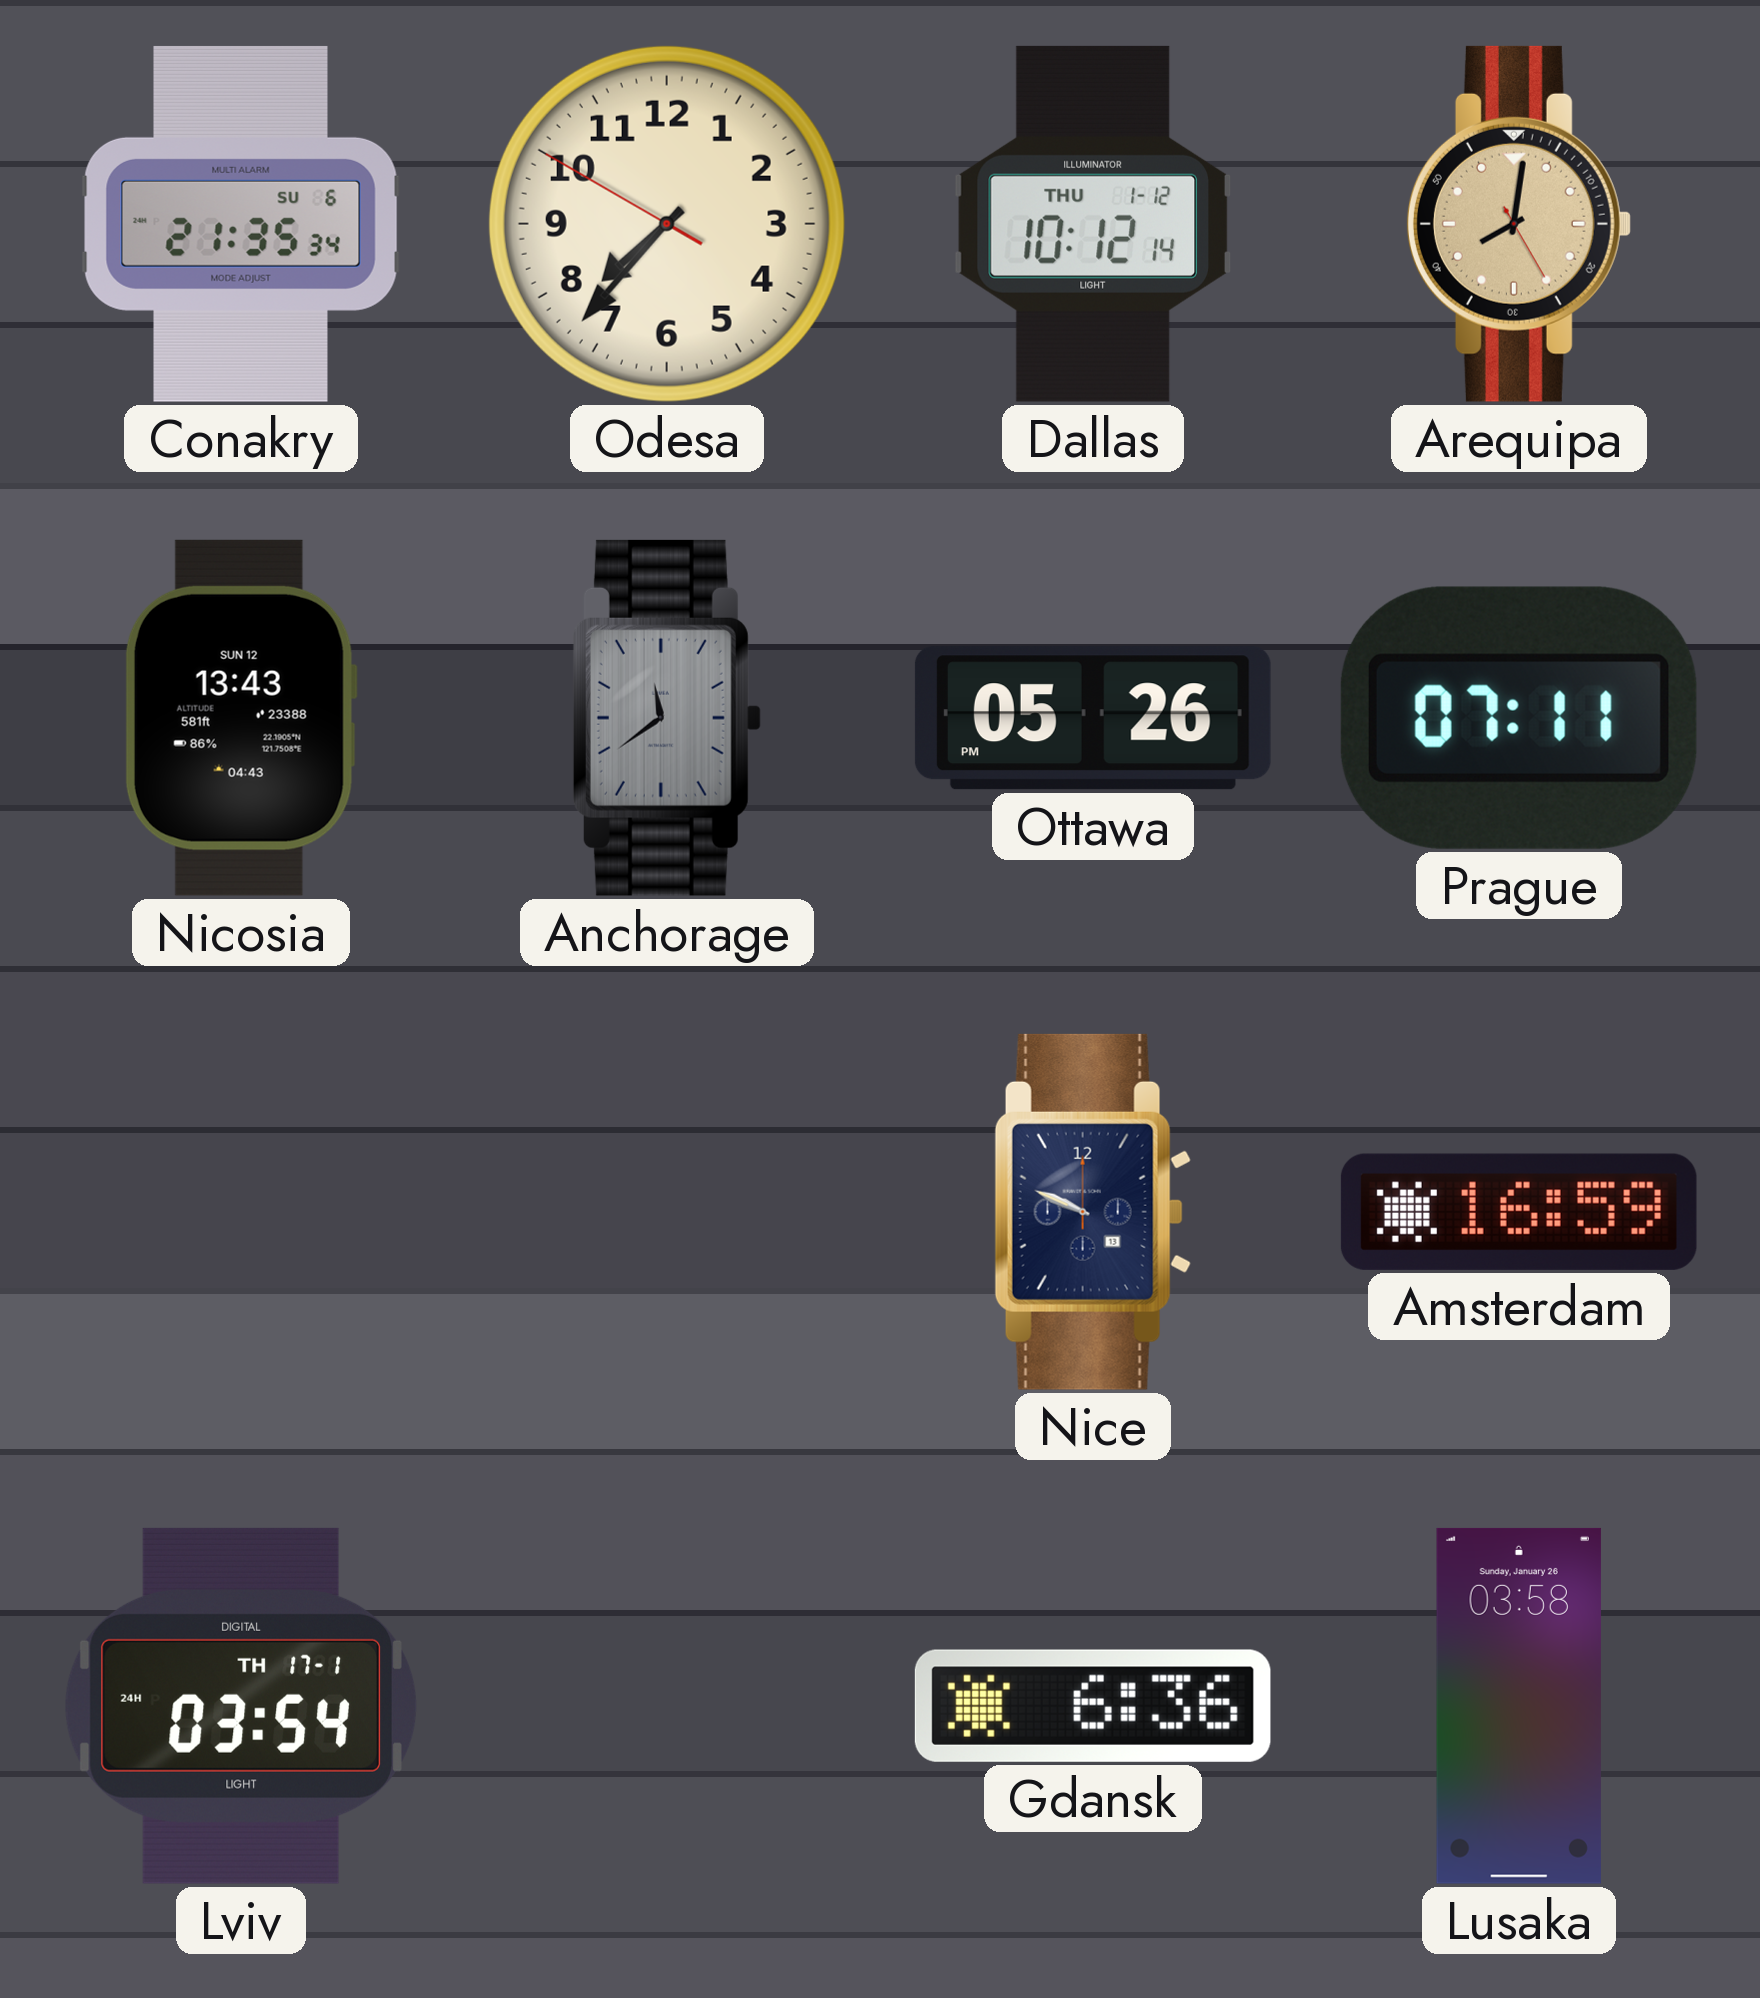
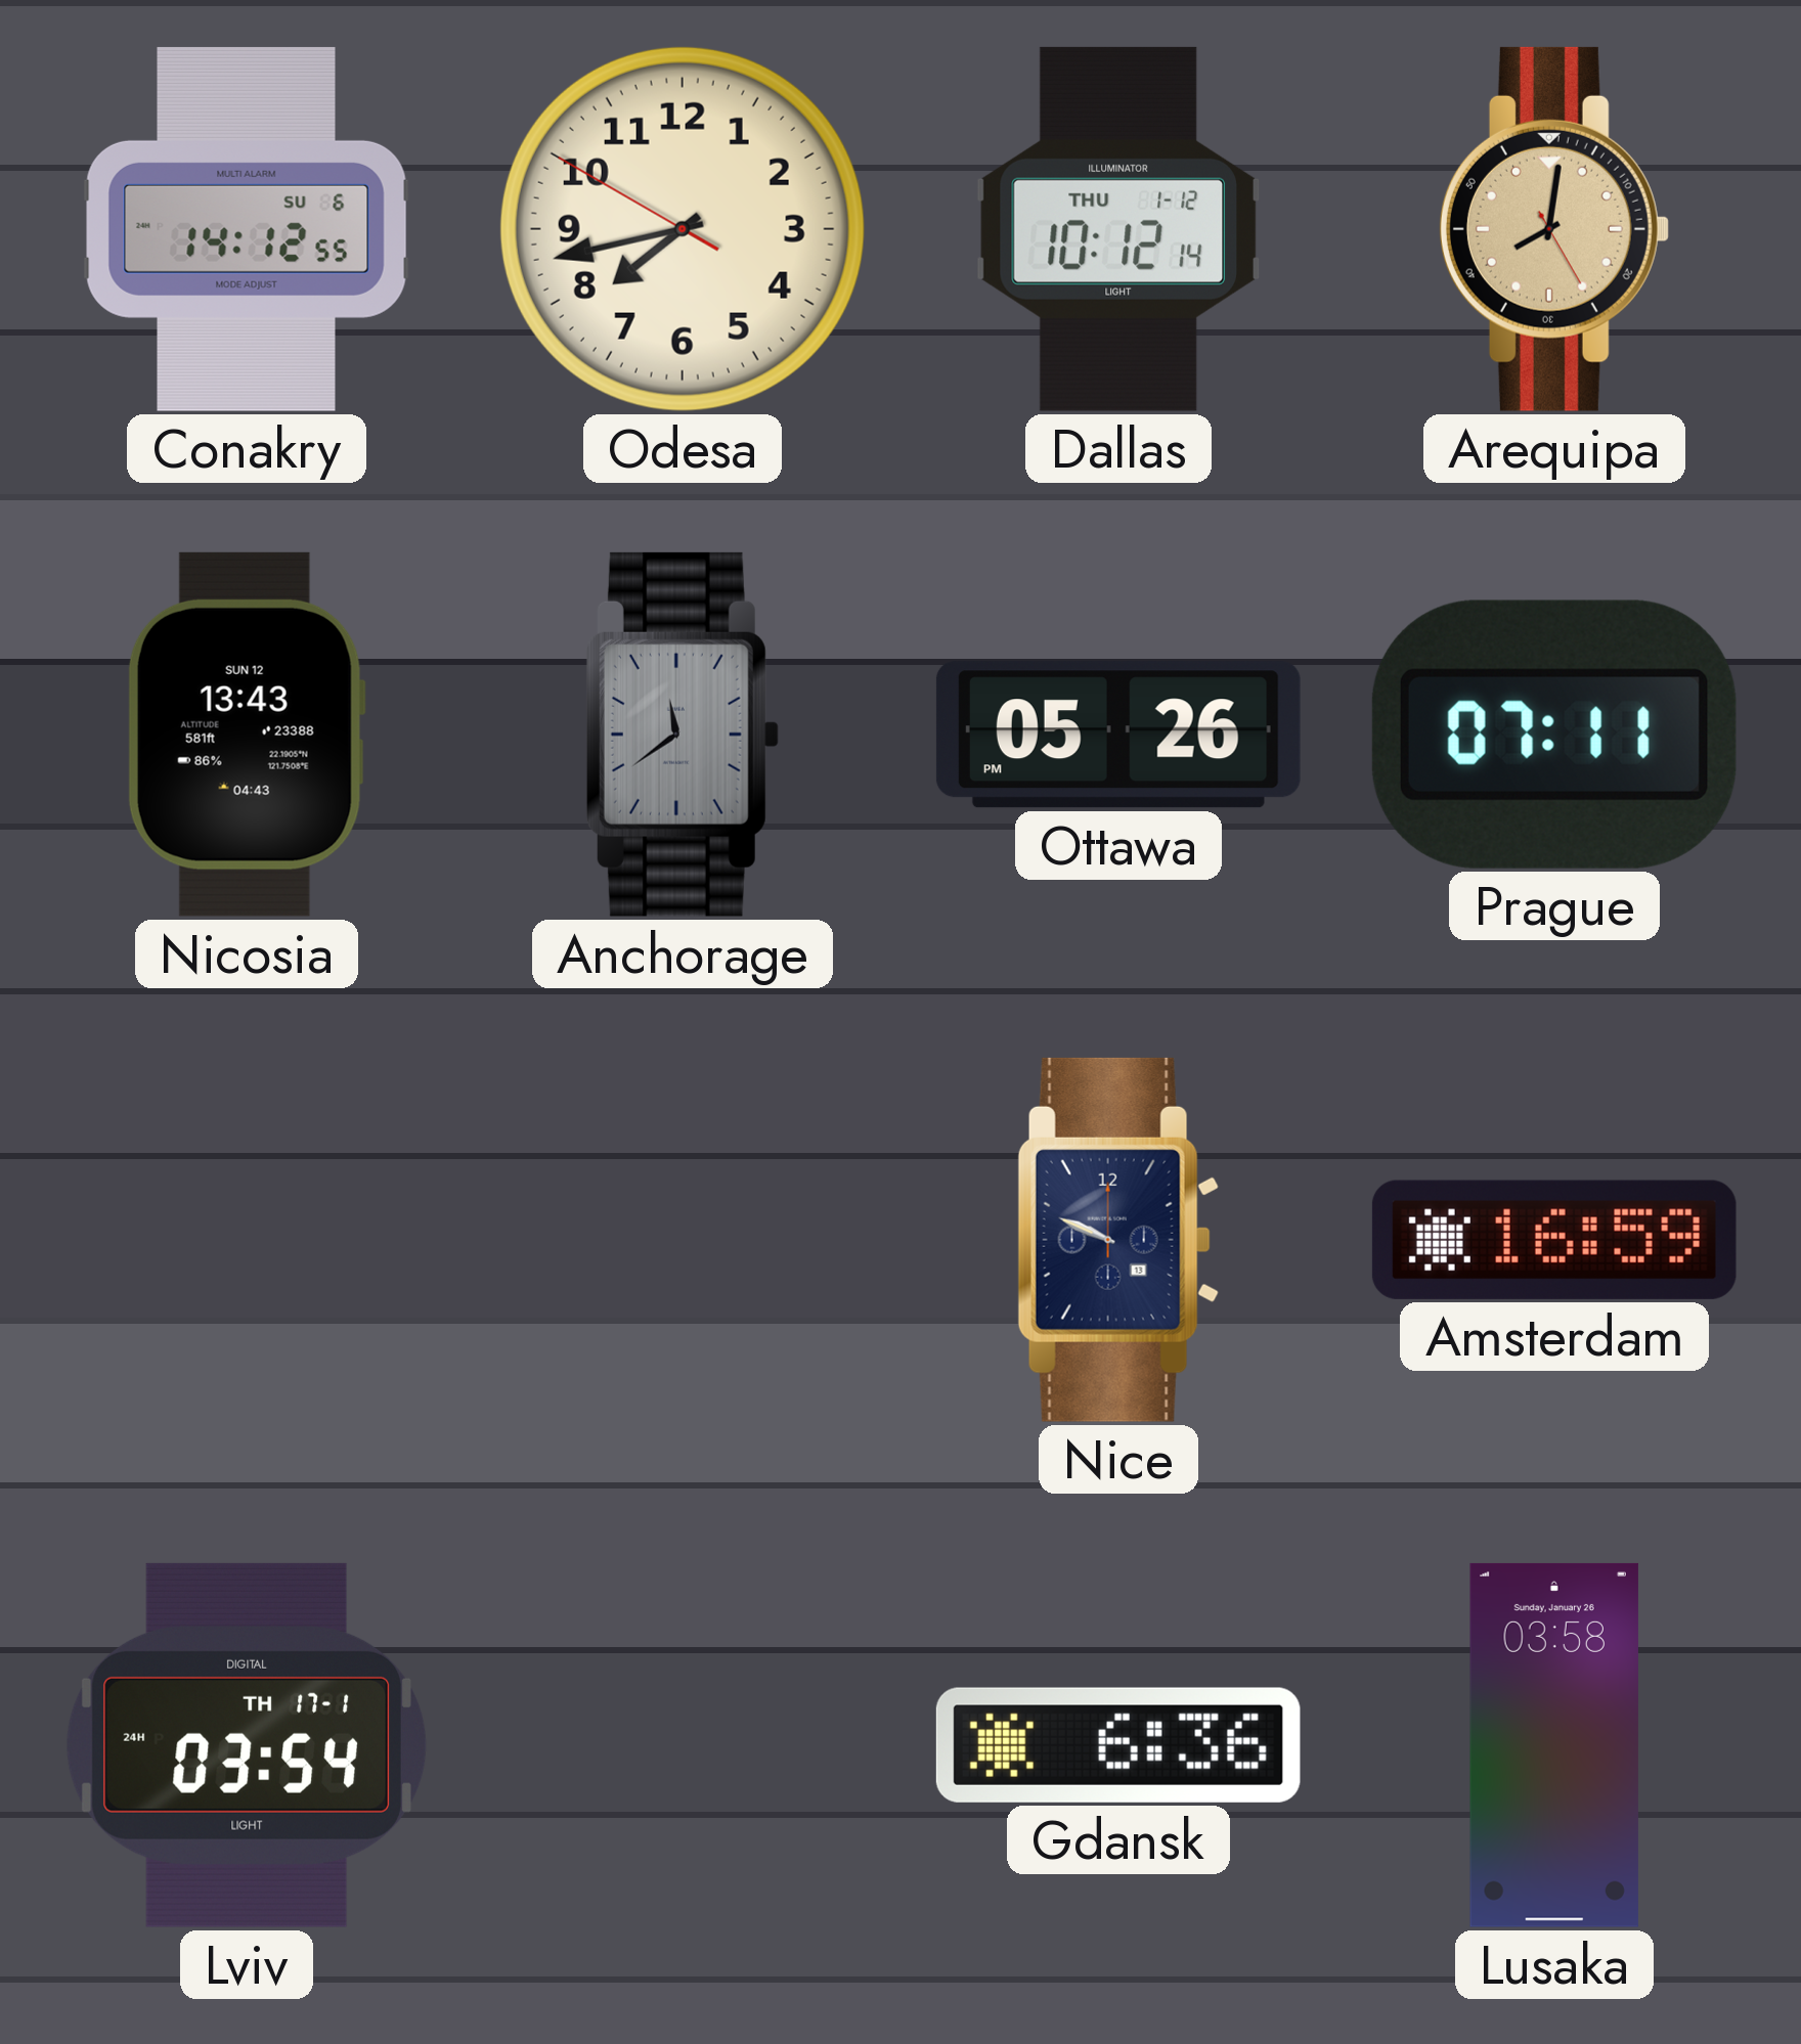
Conakry: 21:35 -> 14:12 (247, 229)
Odesa: 7:36 -> 7:42 (683, 229)
